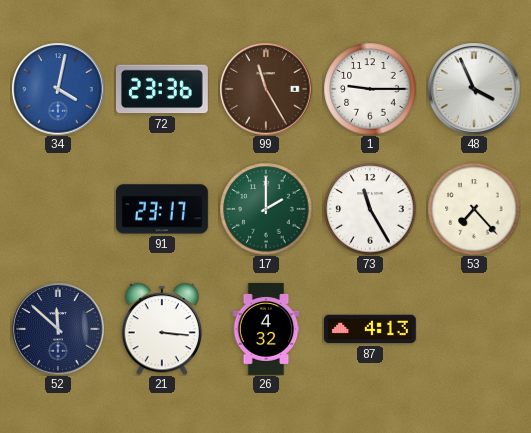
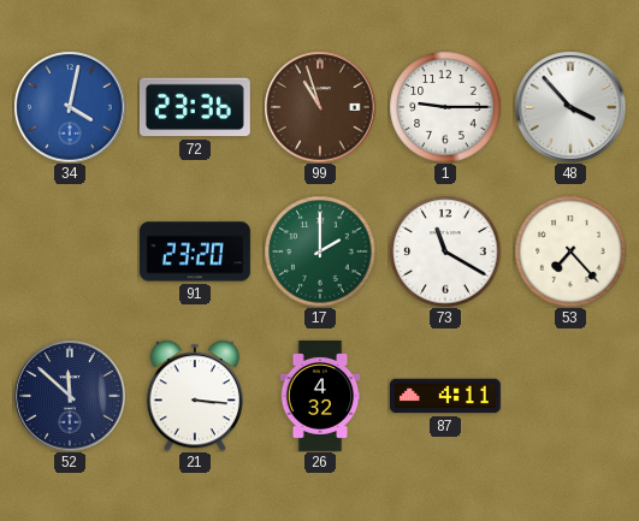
99: 11:25 -> 10:57 (320, 107)
48: 3:56 -> 3:53 (570, 107)
91: 23:17 -> 23:20 (196, 251)
73: 11:25 -> 11:20 (445, 251)
87: 4:13 -> 4:11 (446, 396)
